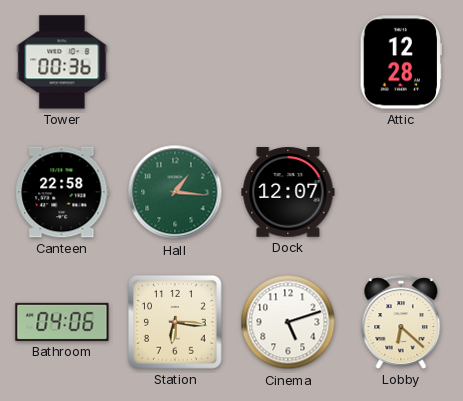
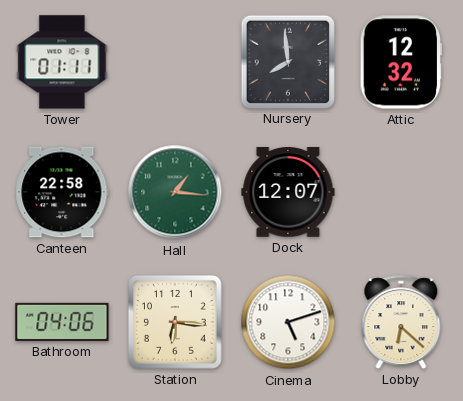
Tower: 00:36 -> 01:11 (62, 62)
Nursery: none -> 7:59 (287, 61)
Attic: 12:28 -> 12:32 (400, 62)
